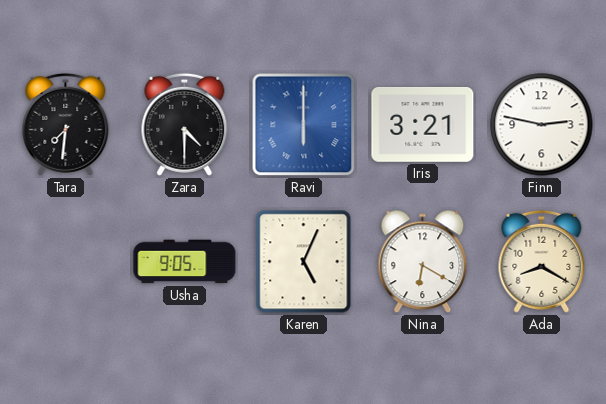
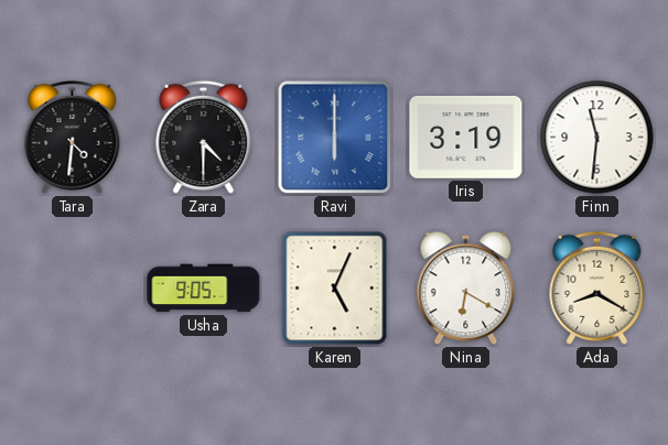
Tara: 7:31 -> 4:31 (73, 137)
Iris: 3:21 -> 3:19 (466, 137)
Finn: 2:47 -> 11:31 (597, 138)
